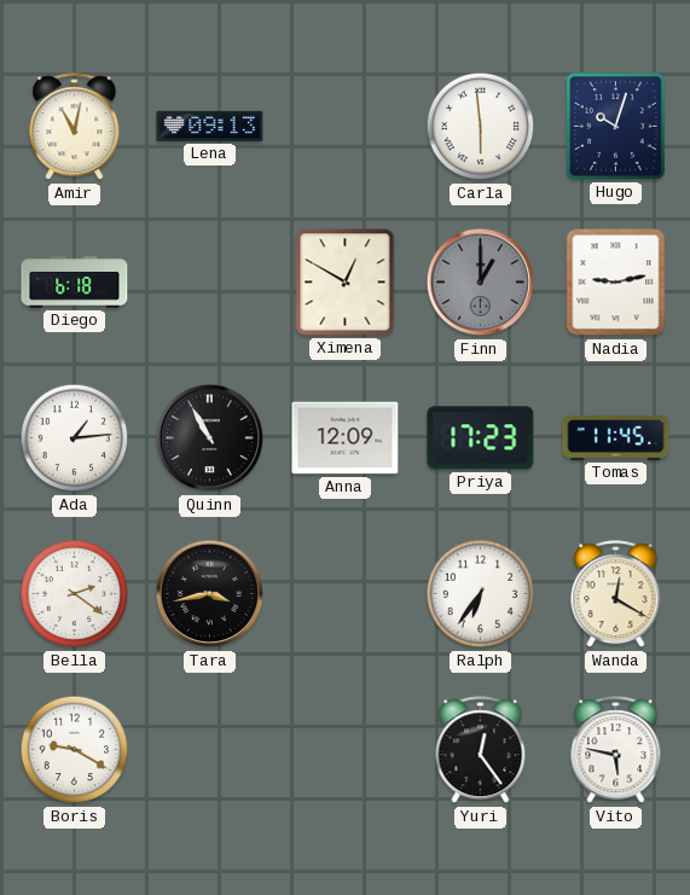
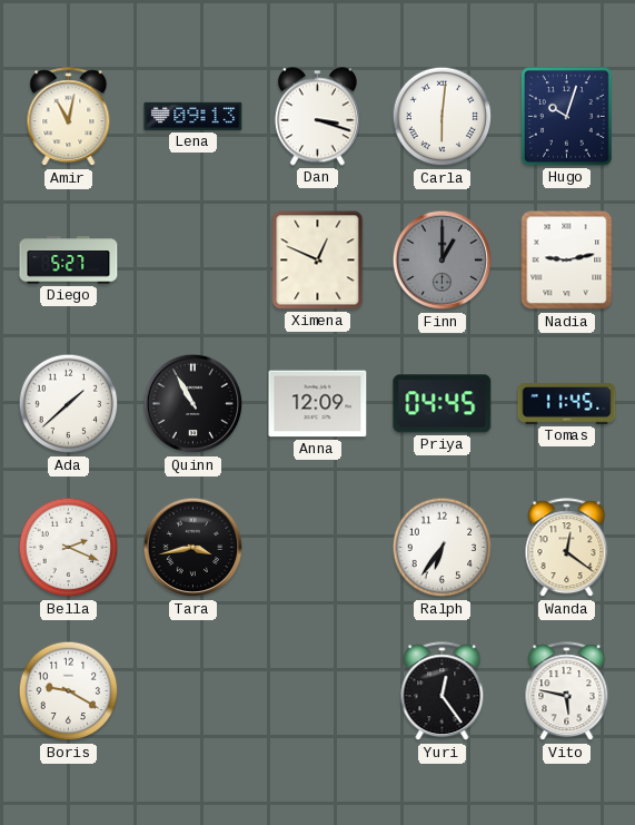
Dan: none -> 3:18 (317, 117)
Carla: 5:59 -> 6:01 (443, 117)
Diego: 6:18 -> 5:27 (69, 261)
Ximena: 12:50 -> 12:49 (318, 261)
Ada: 1:14 -> 1:38 (69, 404)
Priya: 17:23 -> 04:45 (443, 404)
Bella: 2:21 -> 2:19 (69, 548)
Wanda: 12:20 -> 12:21 (567, 548)
